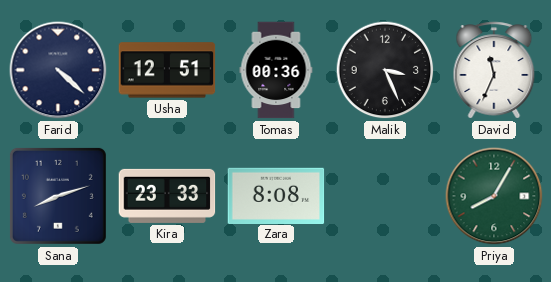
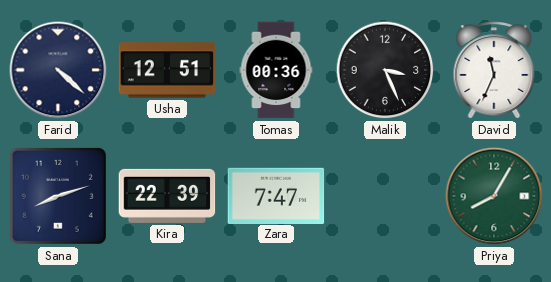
Kira: 23:33 -> 22:39 (167, 196)
Zara: 8:08 -> 7:47 (276, 195)
